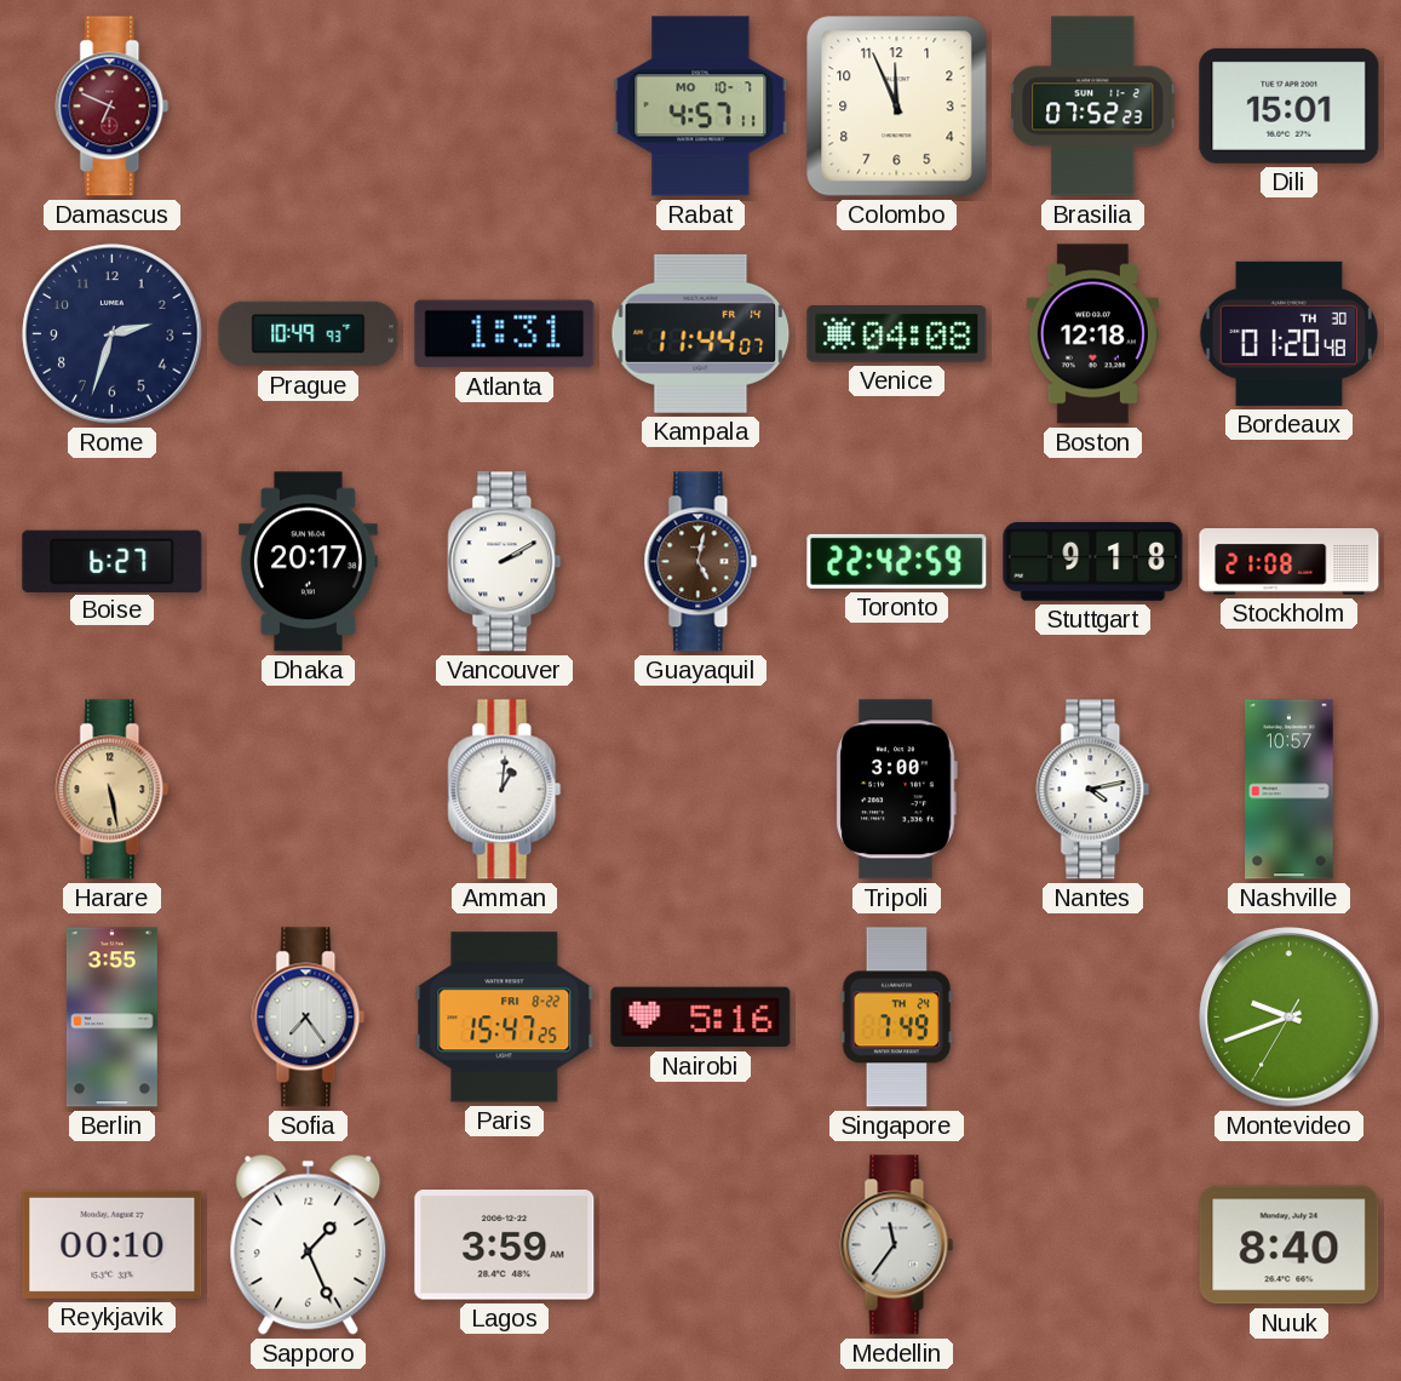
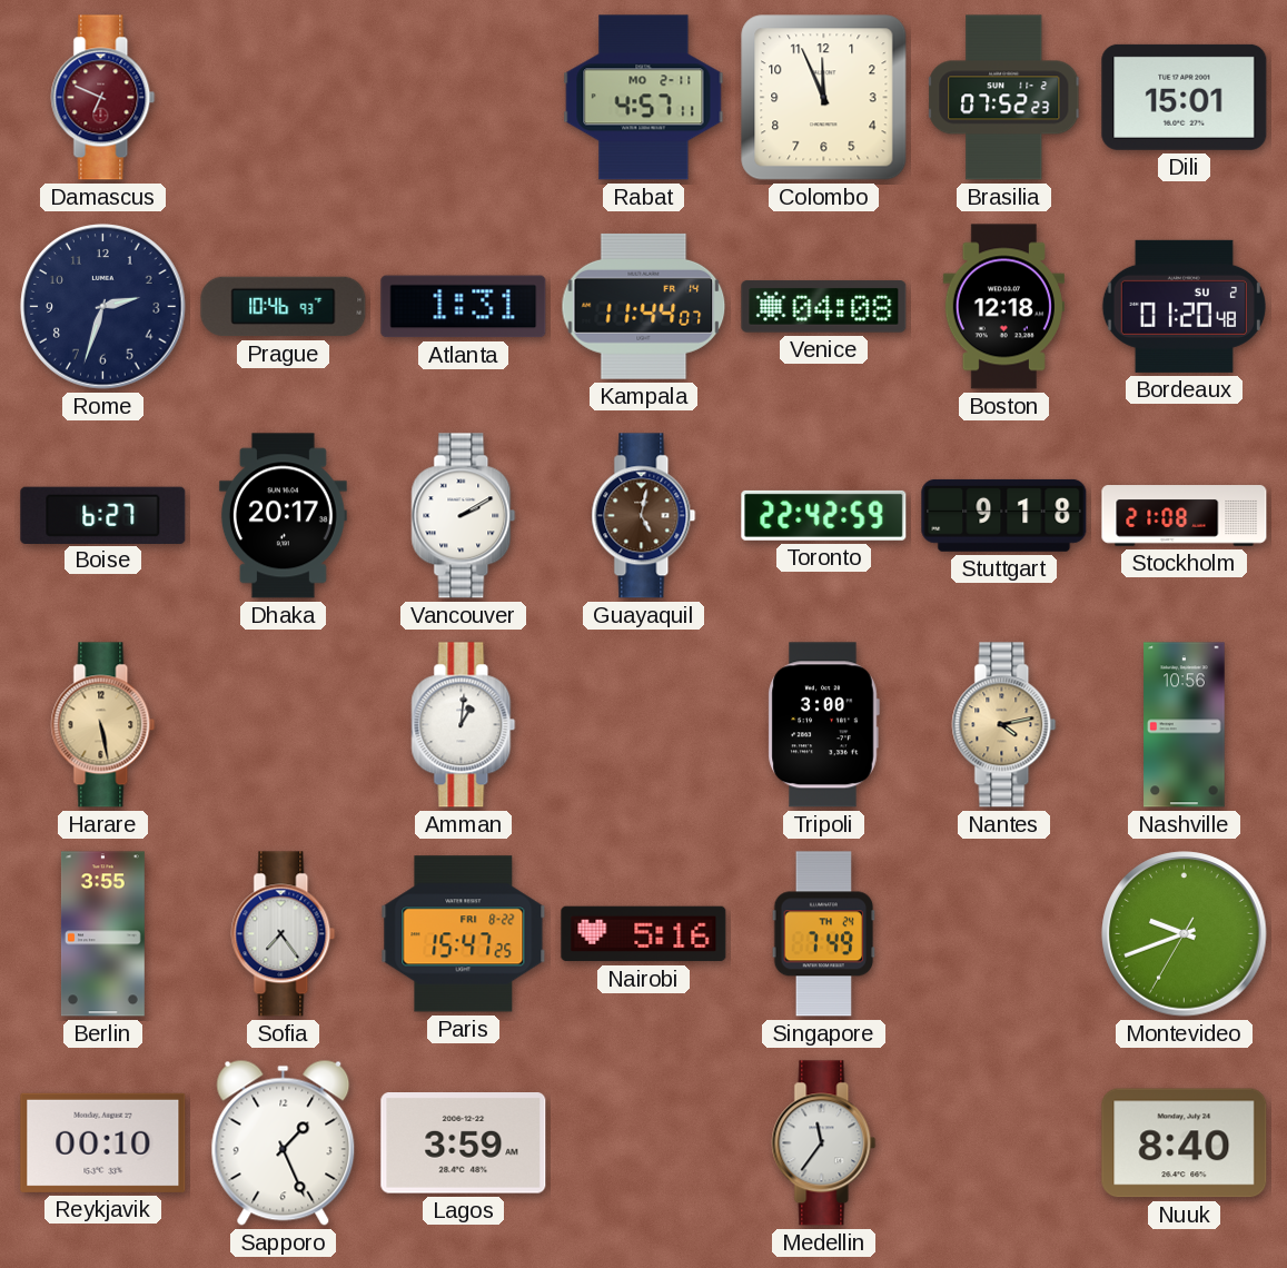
Rabat date: MO 10-7 -> MO 2-11 (644, 98)
Prague: 10:49 -> 10:46 (284, 307)
Bordeaux date: TH 30 -> SU 2 (1184, 306)
Nantes dial: white -> champagne (1004, 725)
Nashville: 10:57 -> 10:56 (1185, 725)
